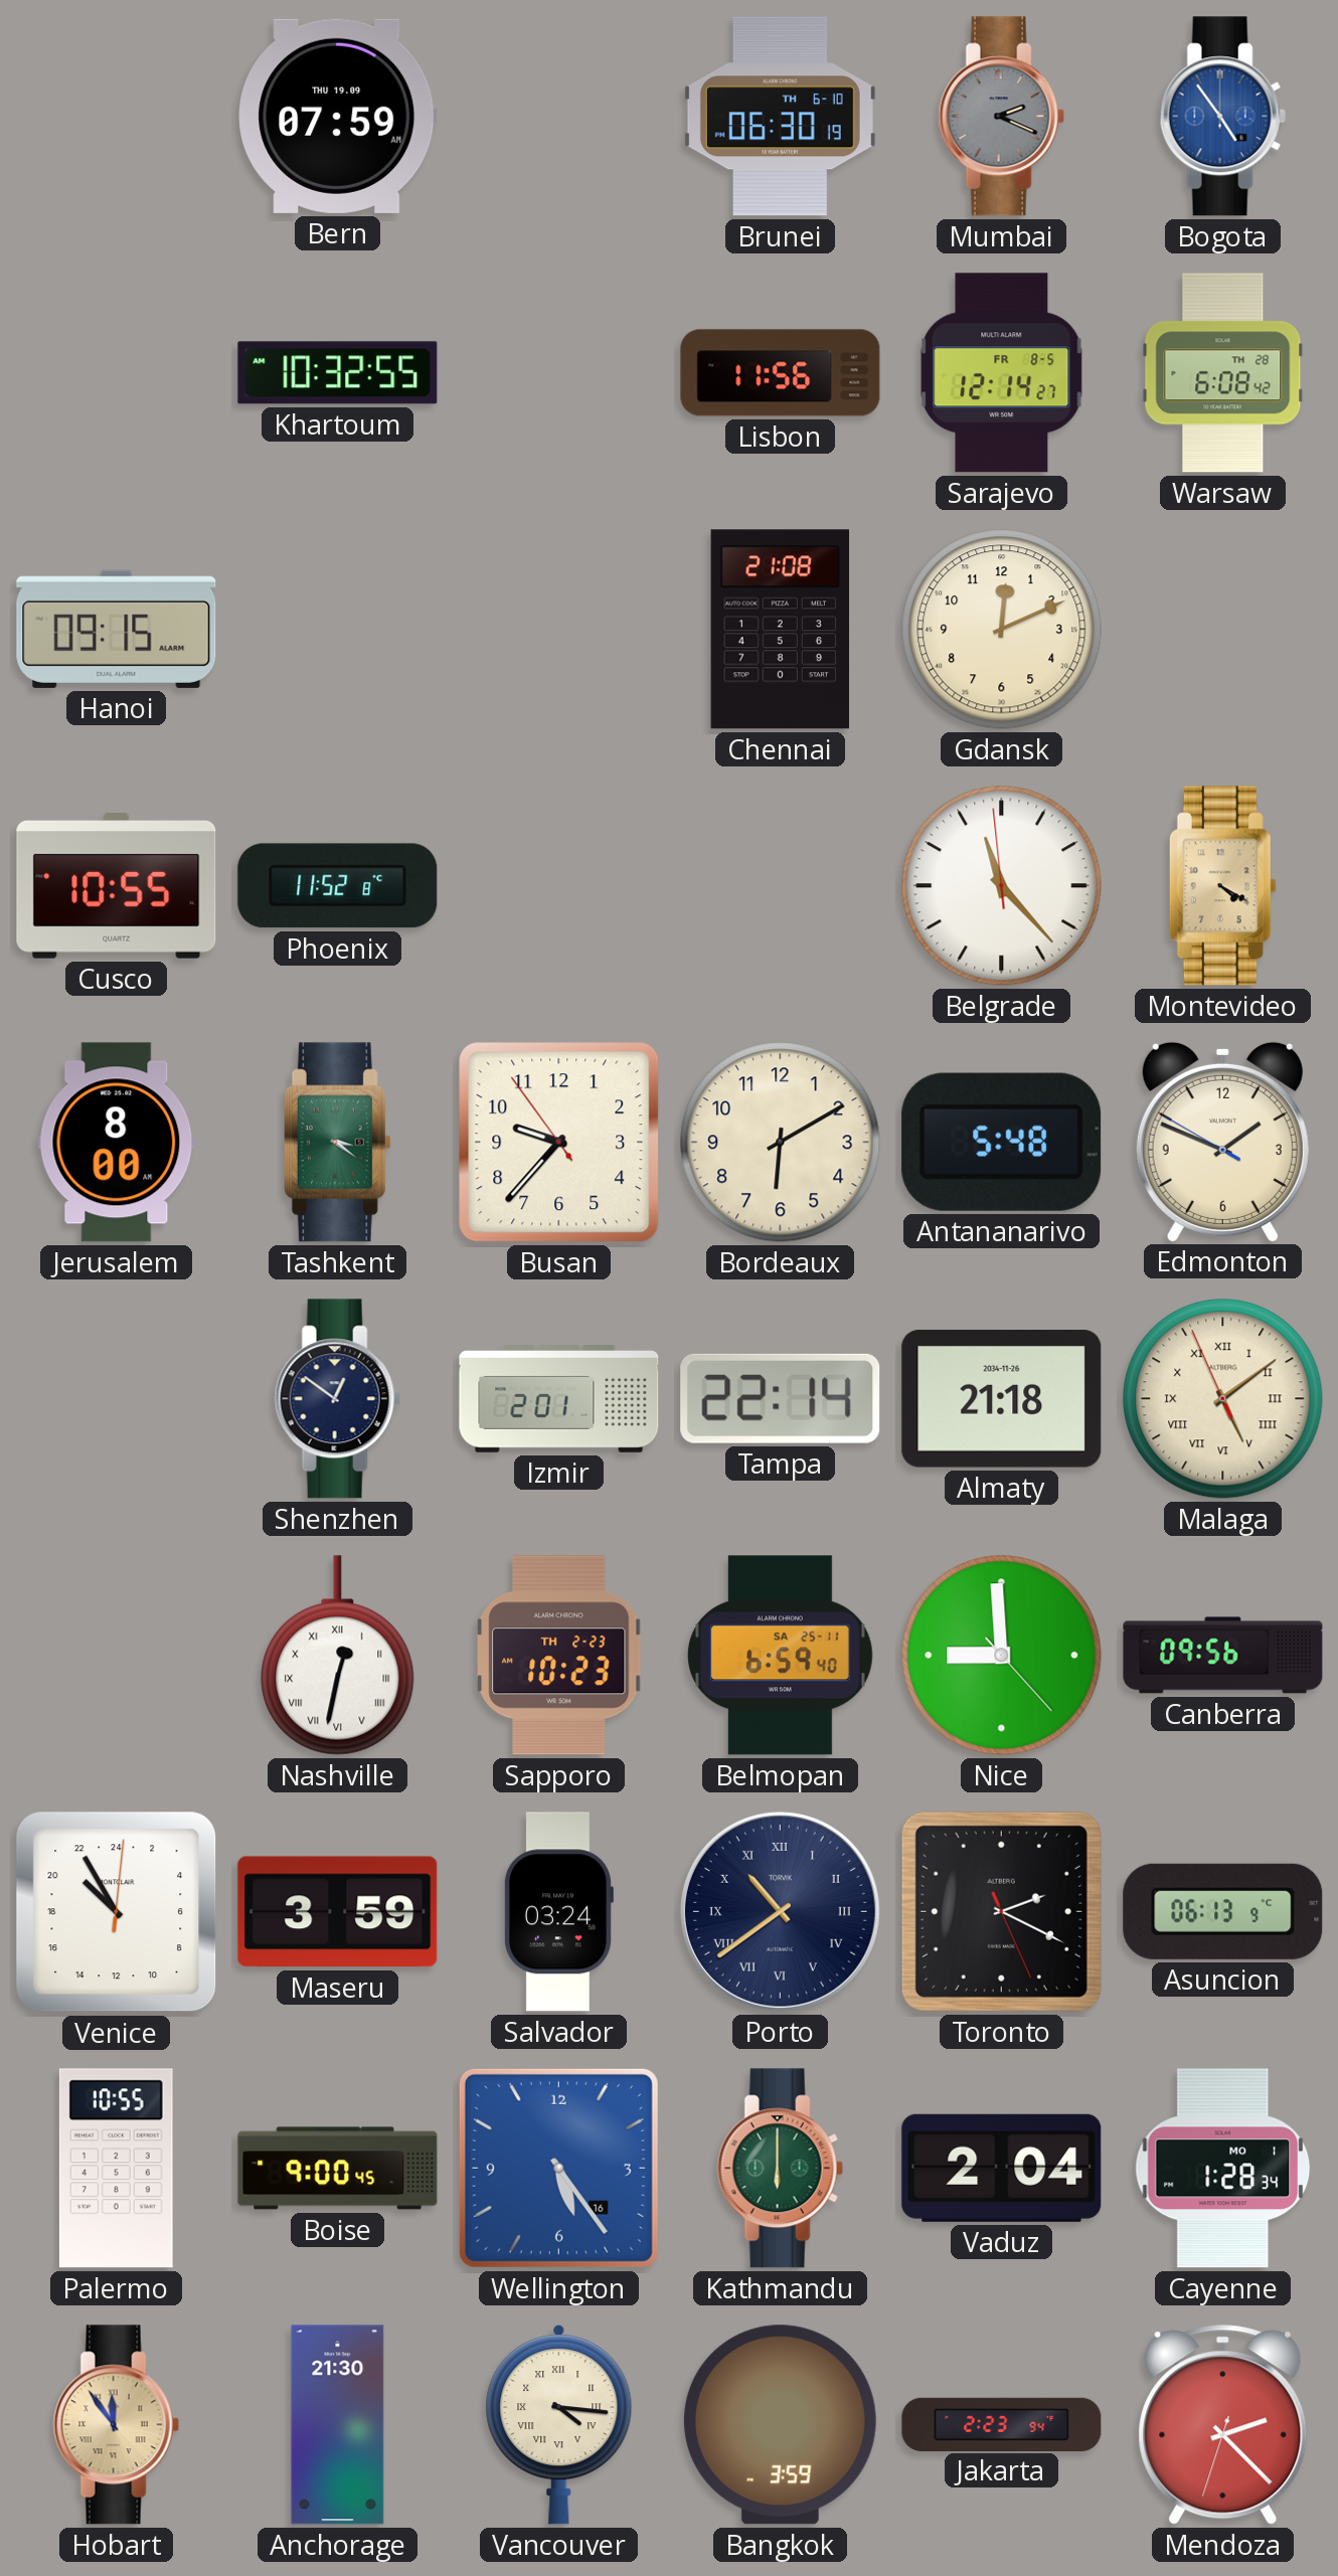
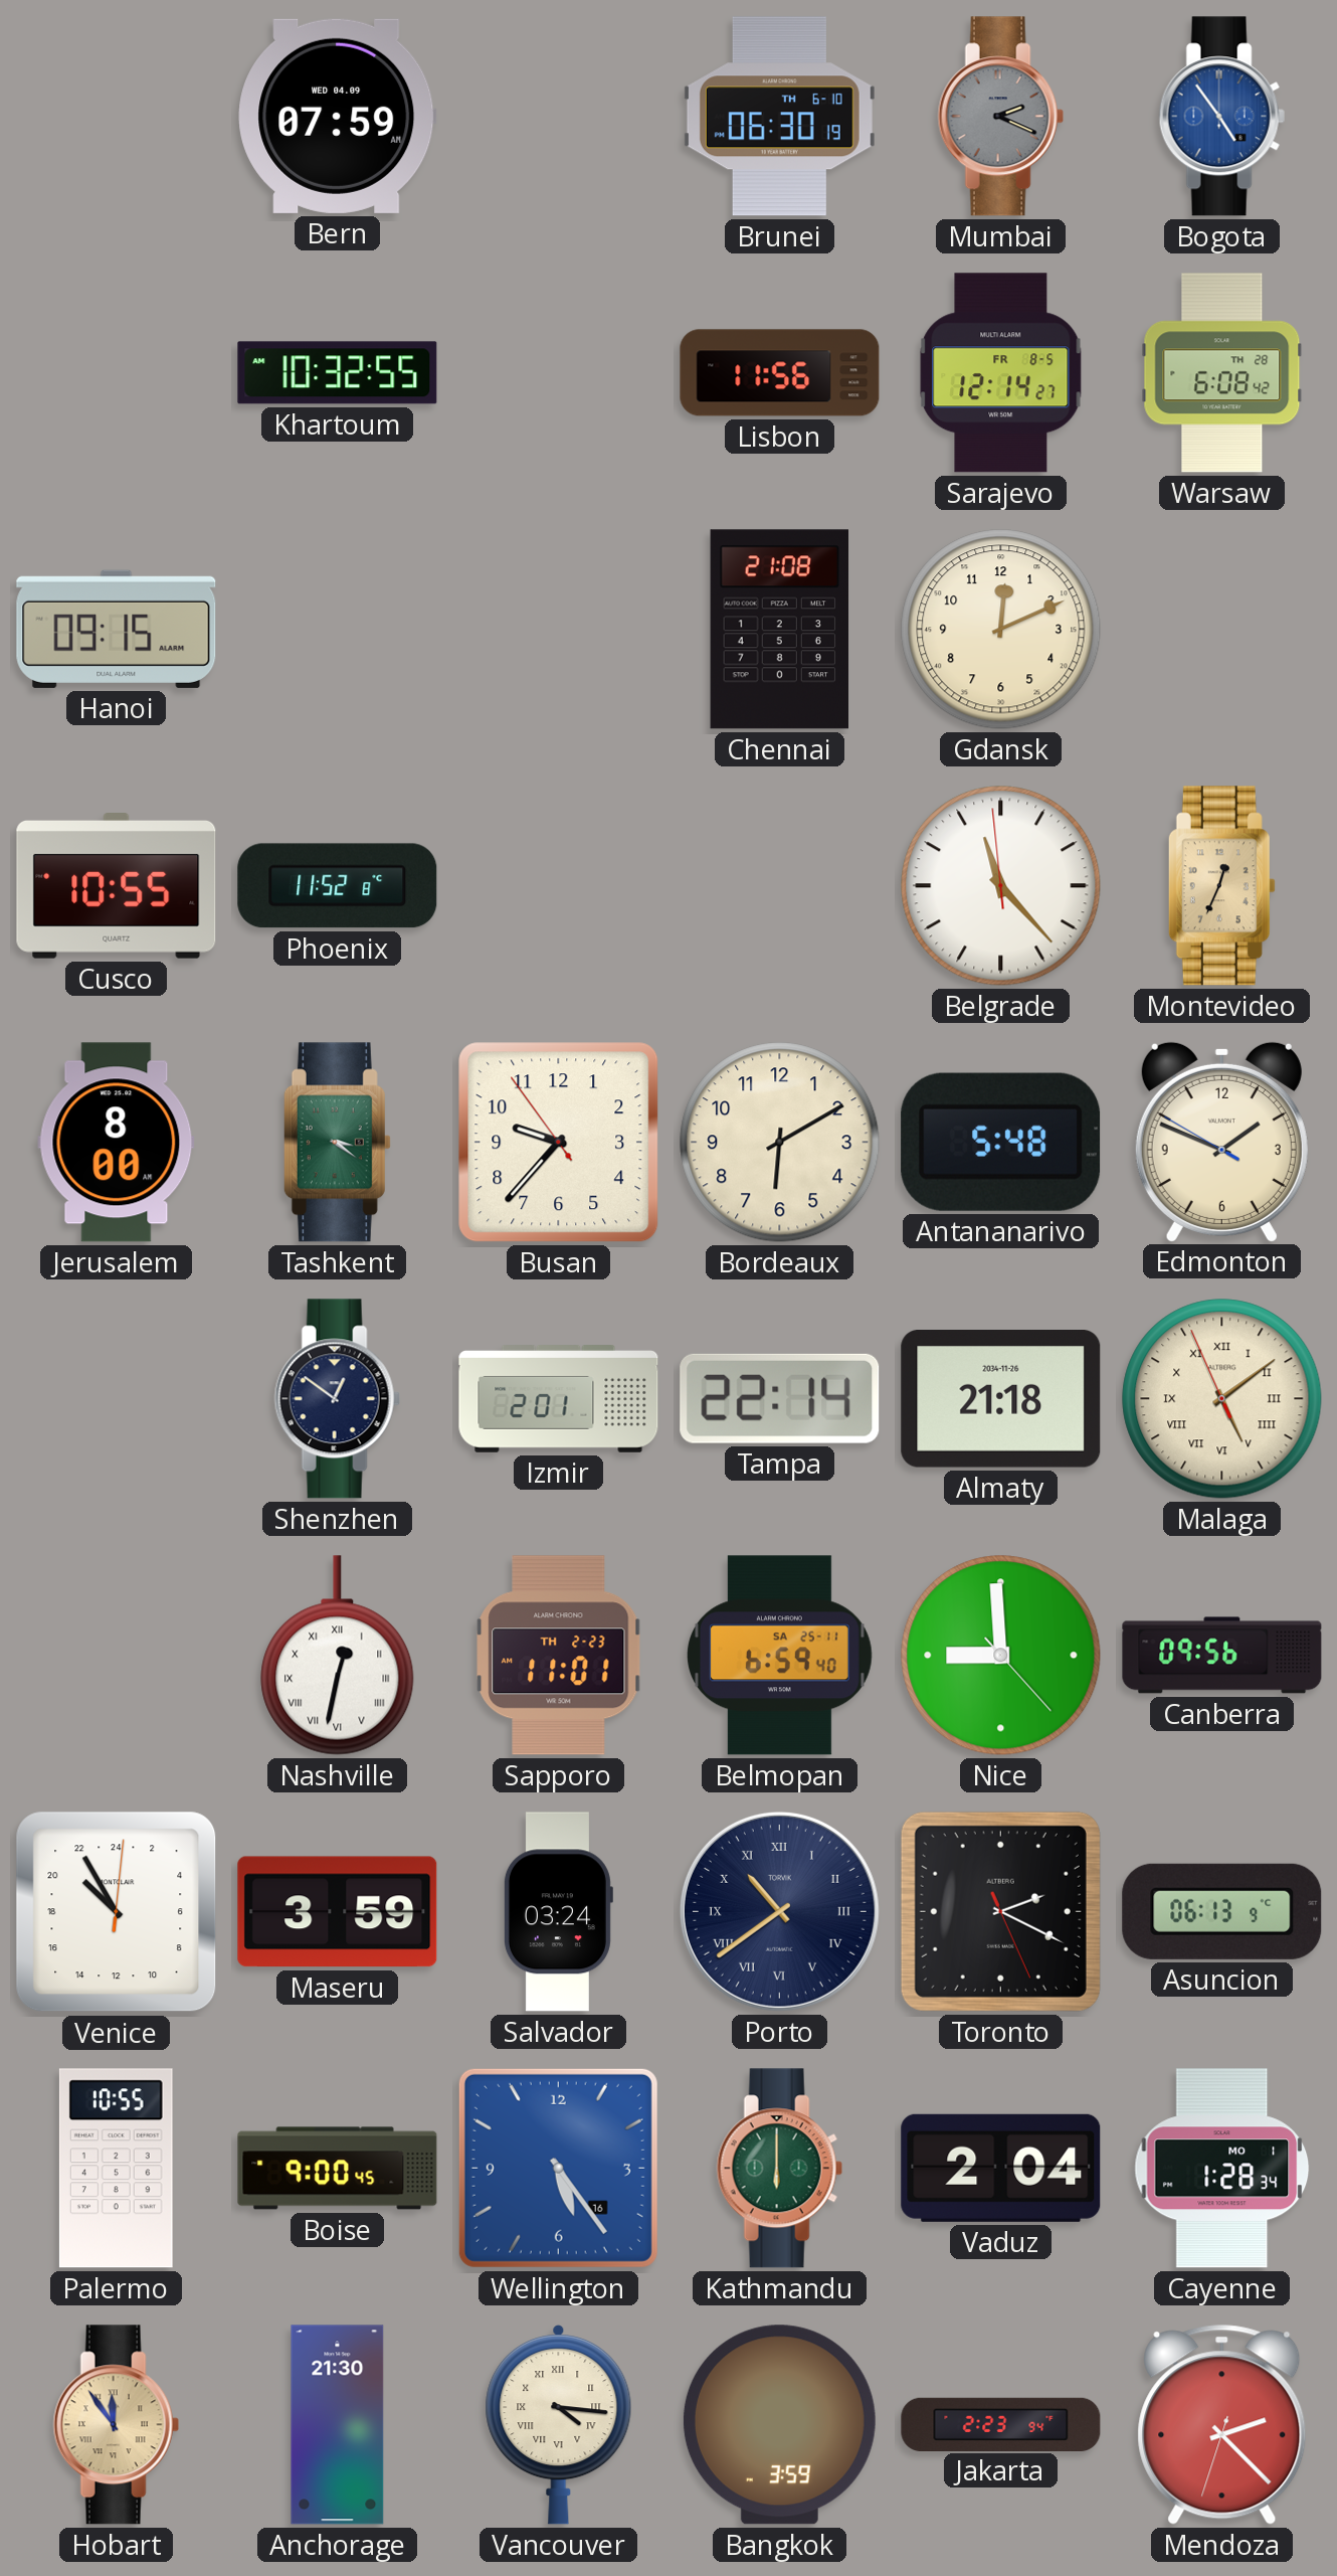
Bern date: THU 19.09 -> WED 04.09 (338, 116)
Montevideo: 4:20 -> 12:34 (1221, 886)
Sapporo: 10:23 -> 11:01 (559, 1656)
